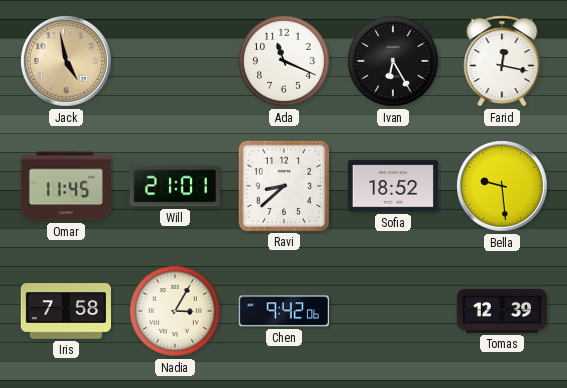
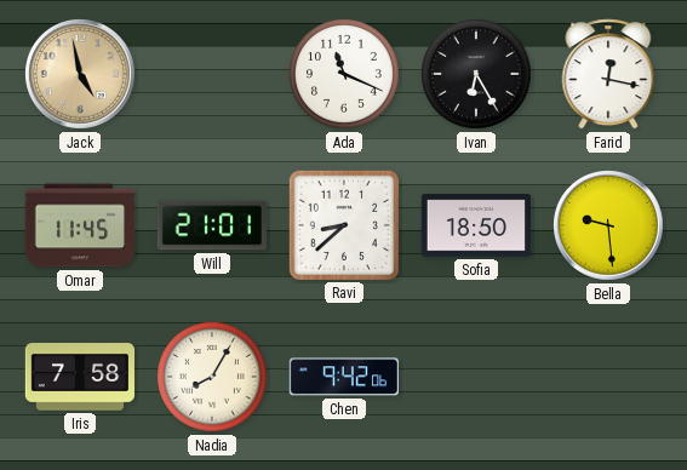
Sofia: 18:52 -> 18:50 (475, 225)
Nadia: 3:05 -> 8:05 (213, 378)
Tomas: 12:39 -> none (501, 311)
